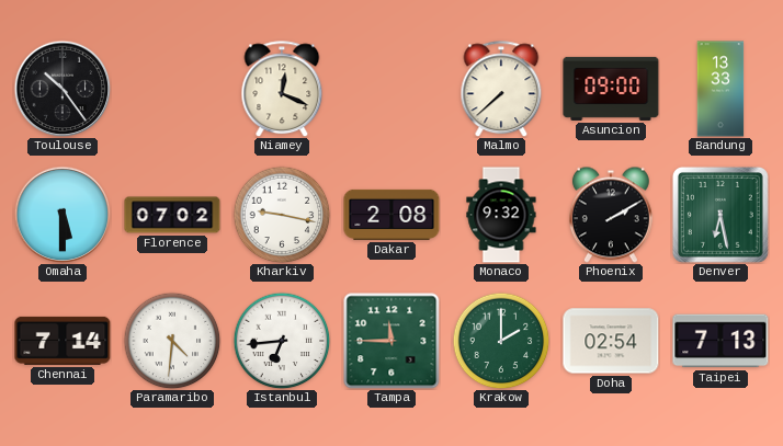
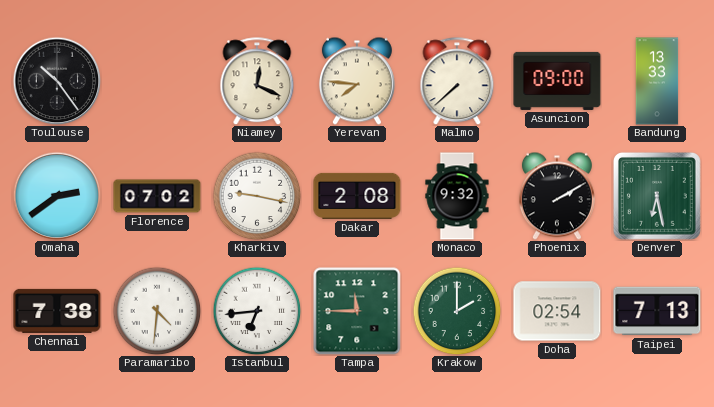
Yerevan: none -> 7:46 (357, 81)
Omaha: 5:30 -> 2:39 (57, 196)
Chennai: 7:14 -> 7:38 (57, 311)
